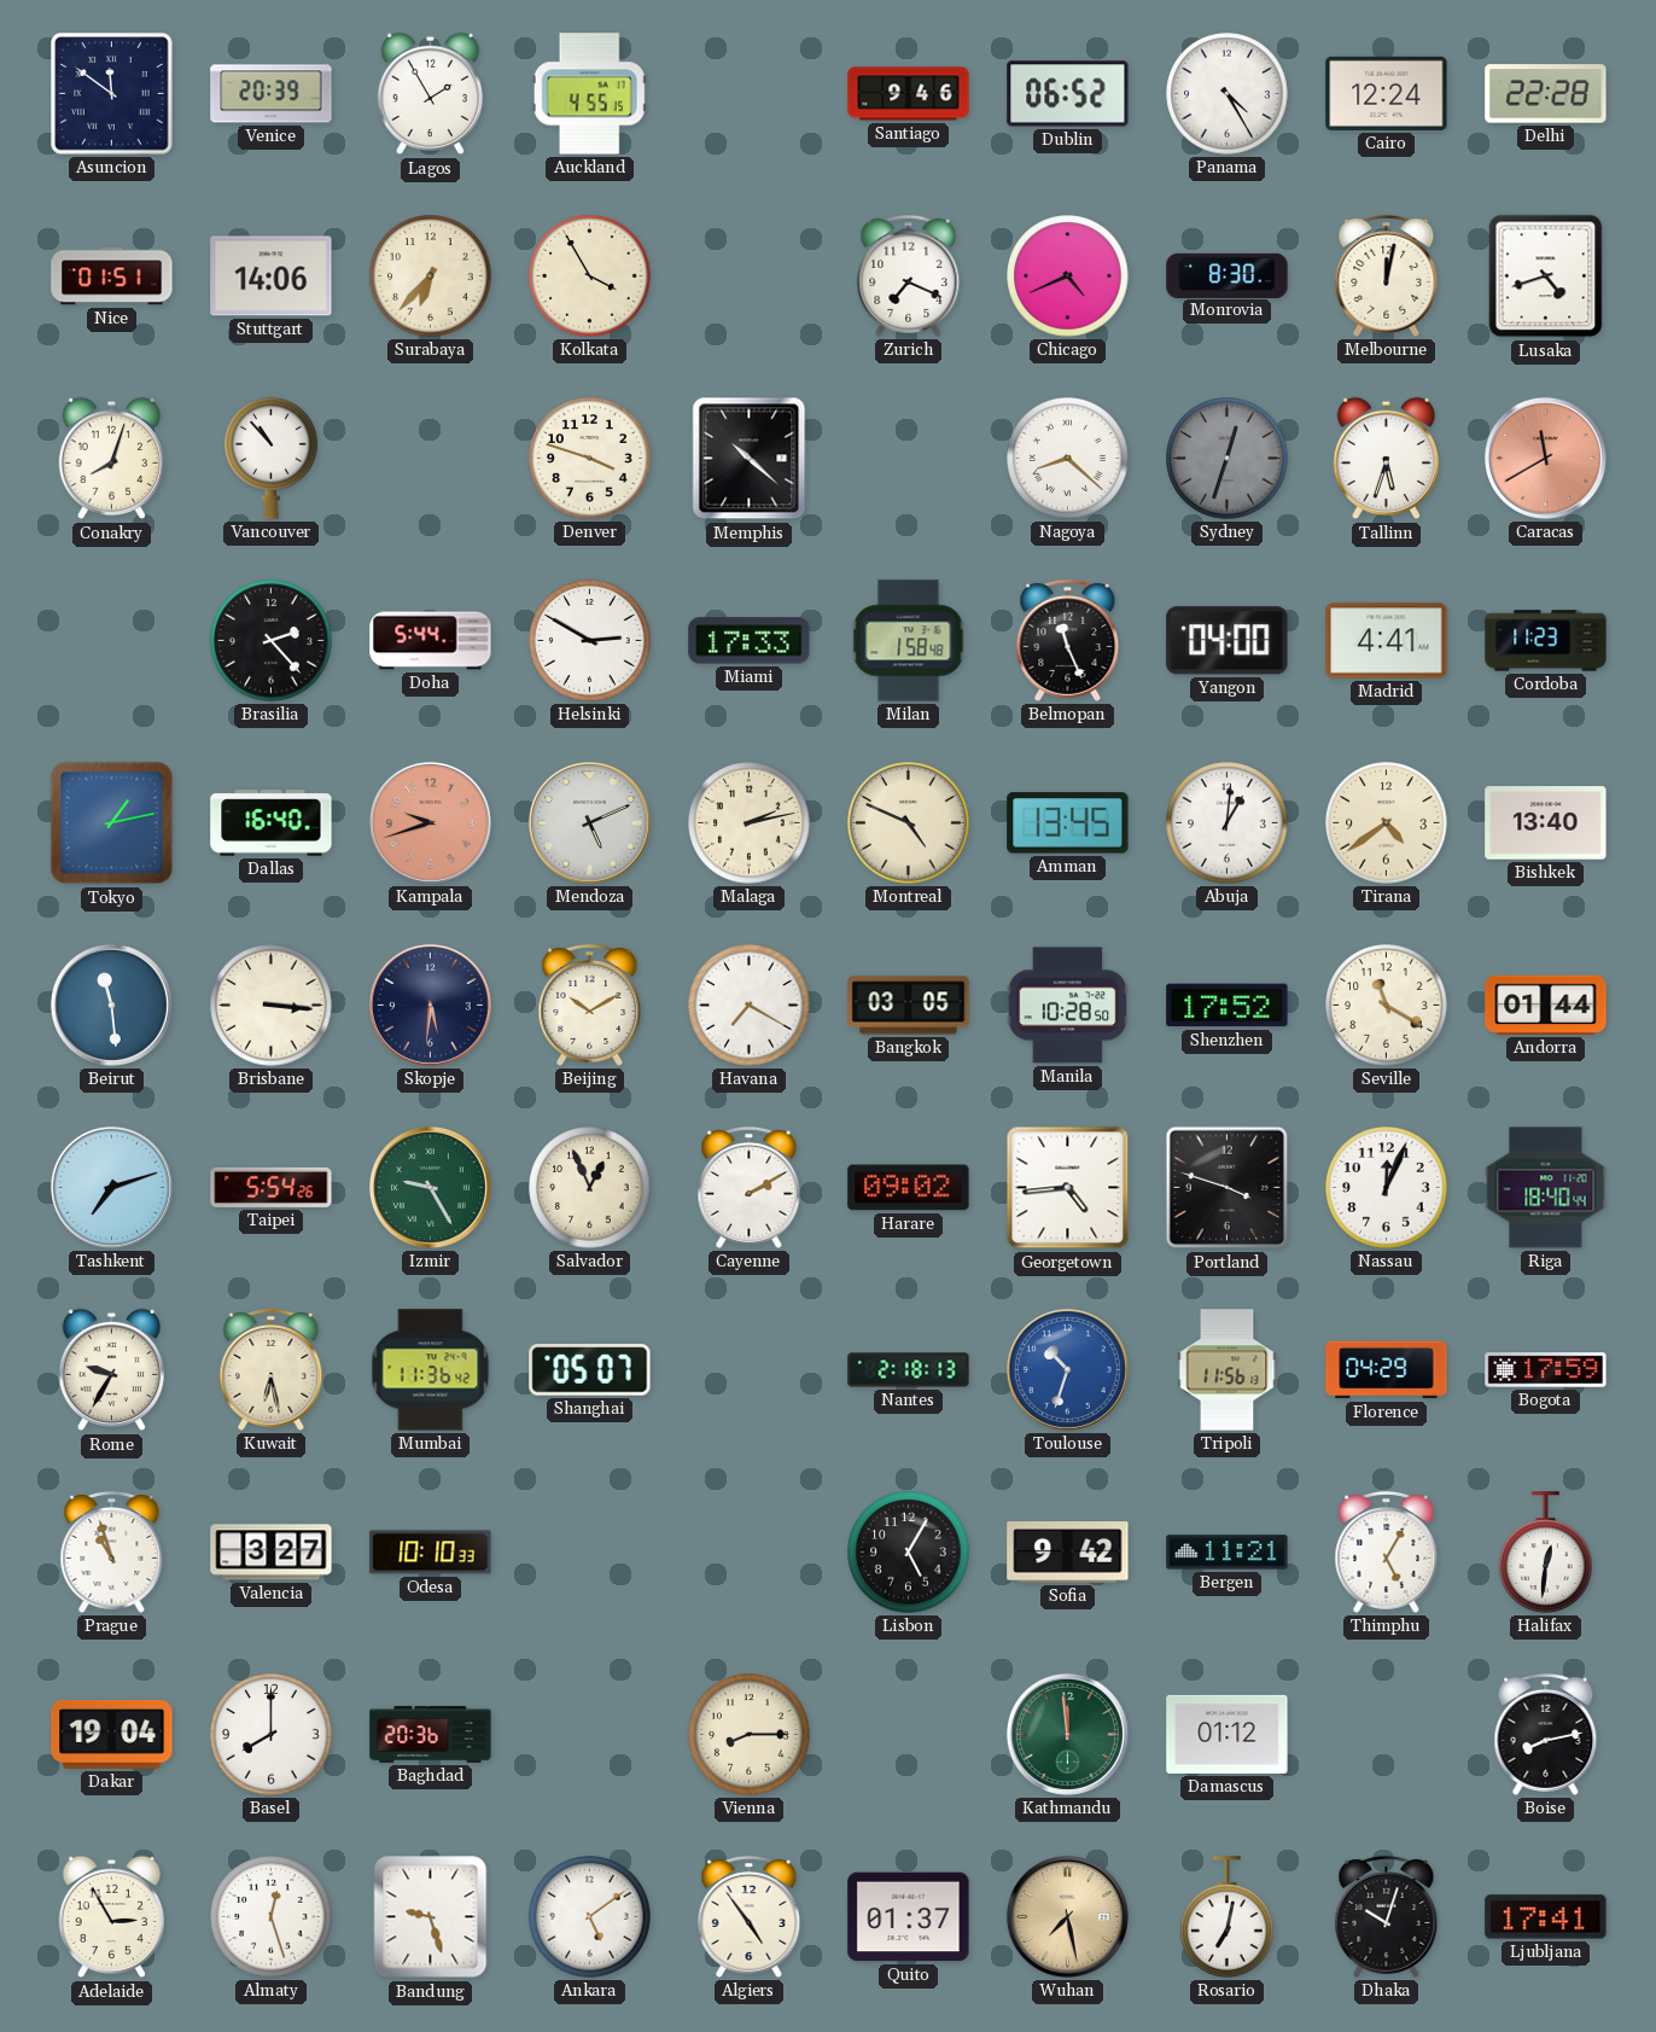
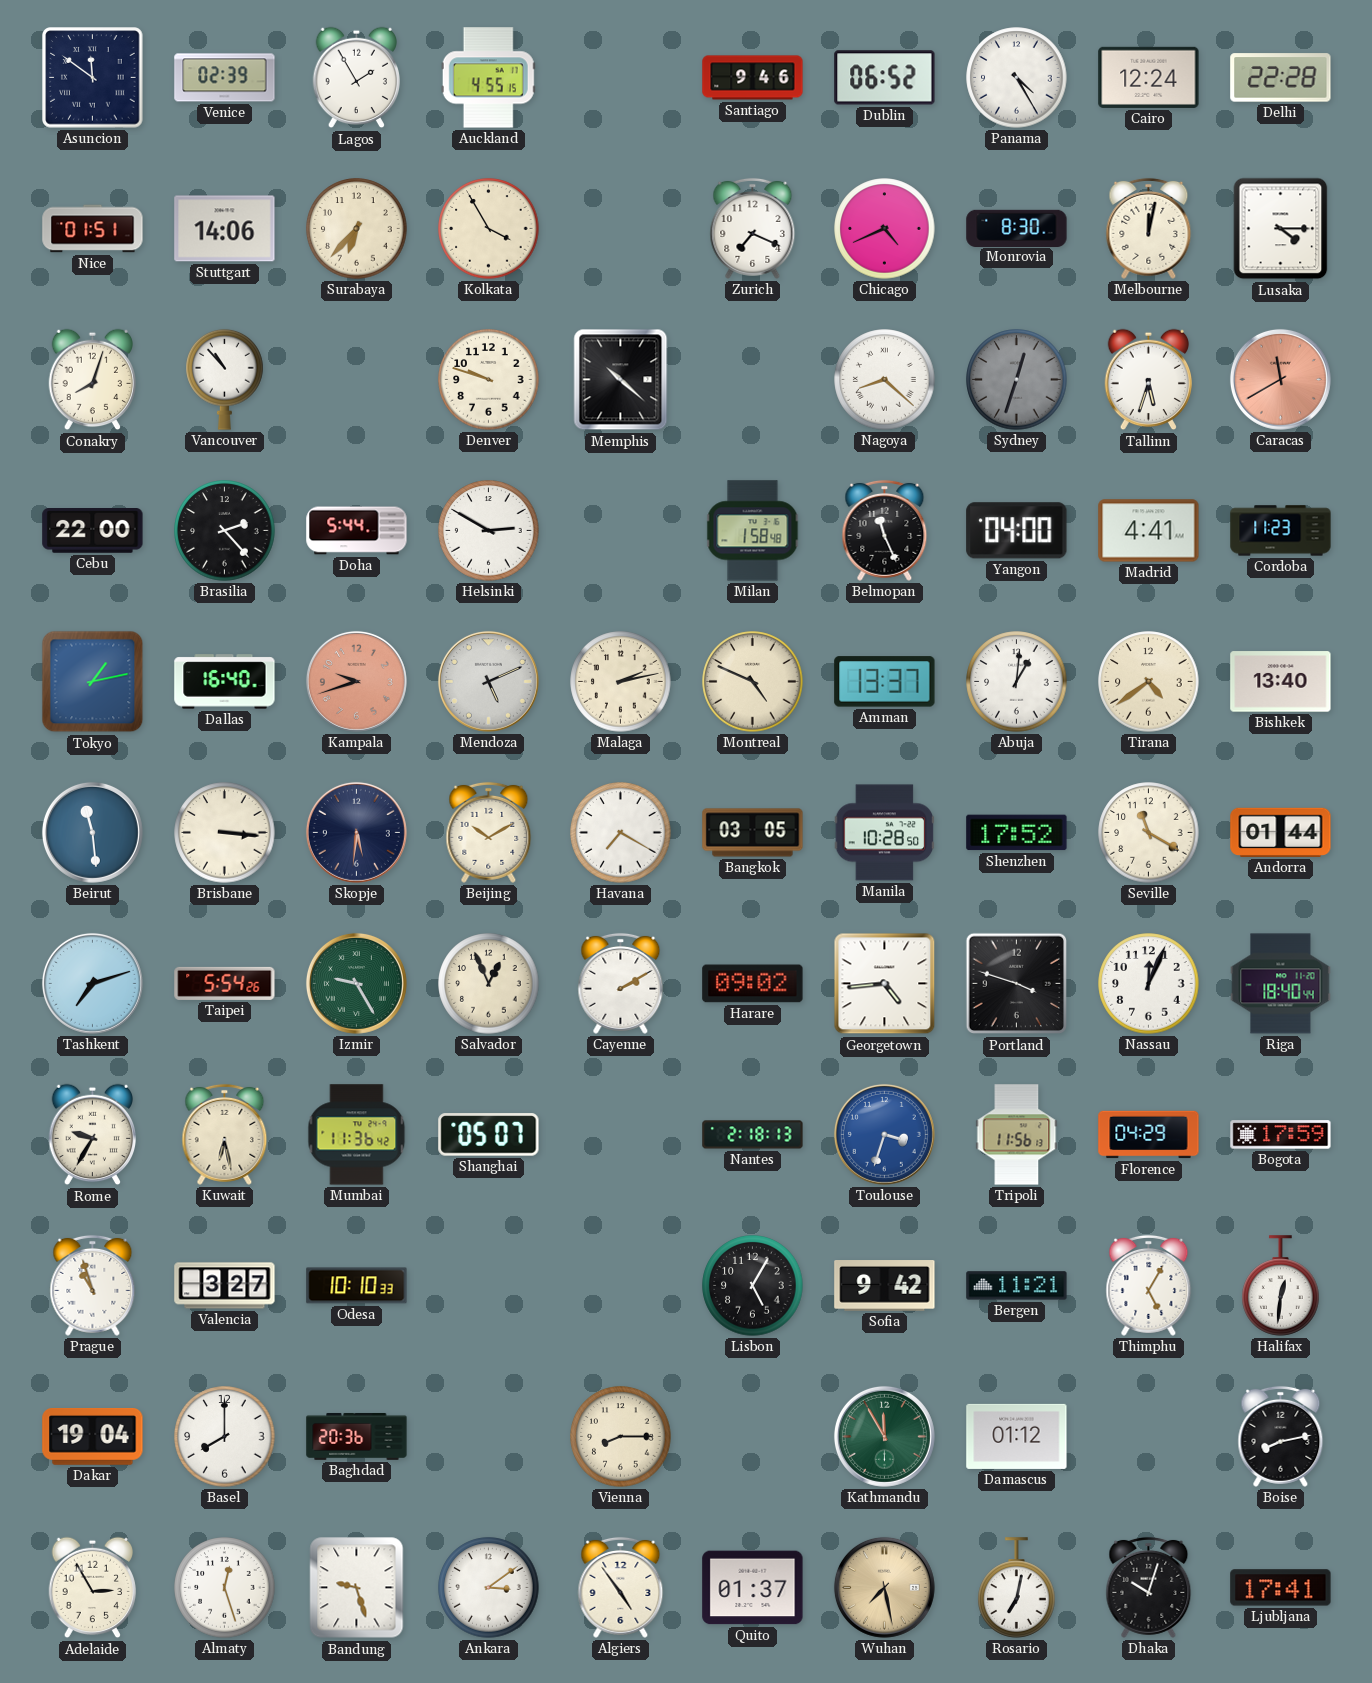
Venice: 20:39 -> 02:39 (225, 78)
Lusaka: 4:42 -> 4:15 (1281, 229)
Denver: 3:48 -> 9:48 (489, 380)
Cebu: none -> 22:00 (93, 531)
Miami: 17:33 -> none (750, 641)
Amman: 13:45 -> 13:37 (885, 682)
Toulouse: 10:33 -> 3:33 (884, 1134)
Kathmandu: 11:59 -> 11:55 (884, 1436)
Ankara: 5:09 -> 3:09 (489, 1588)
